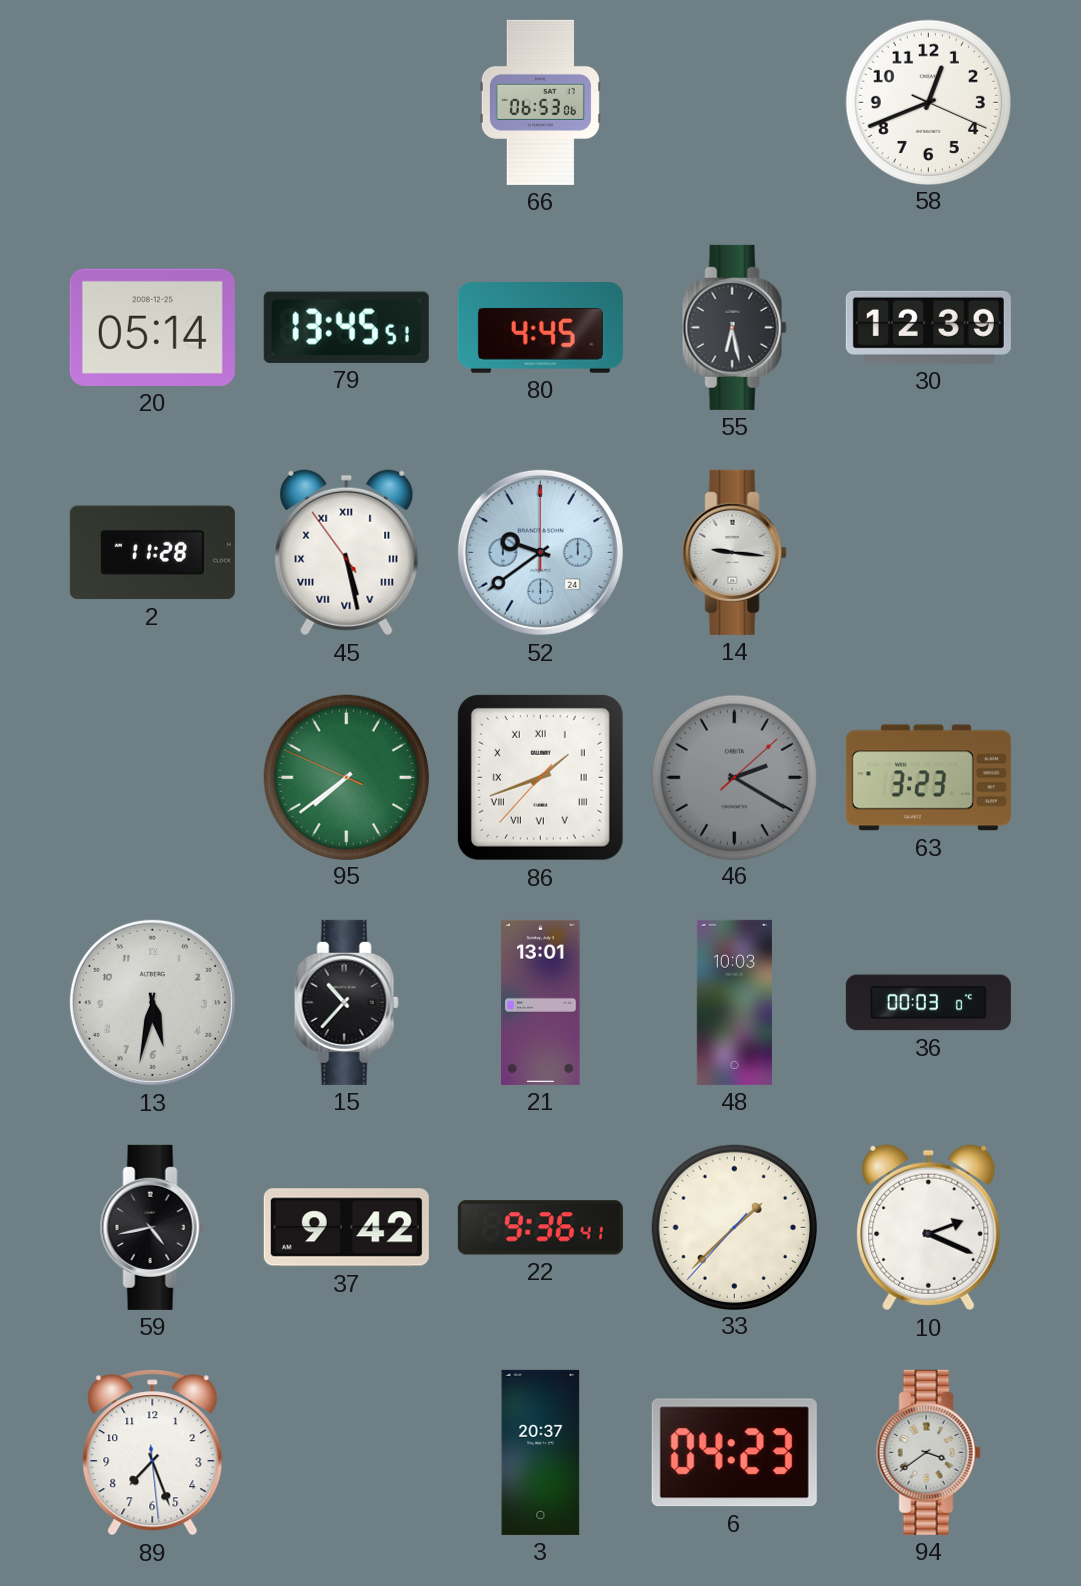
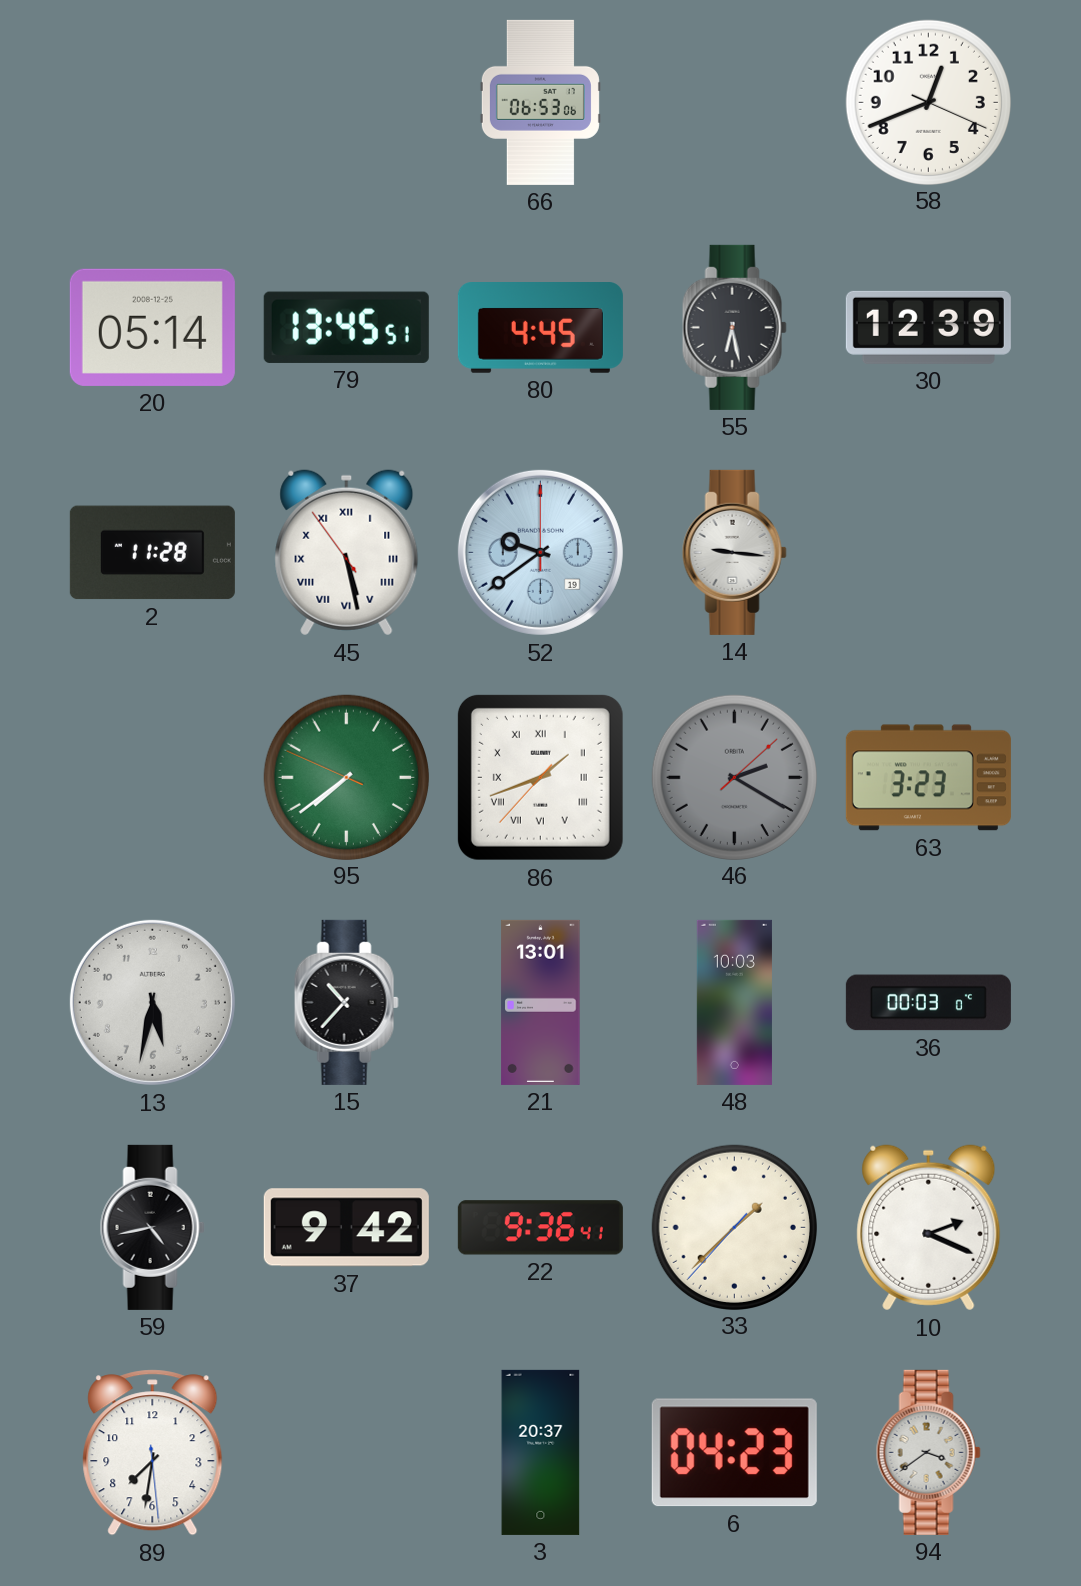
52 date: 24 -> 19 (540, 552)
89: 7:26 -> 7:31 (153, 1453)
